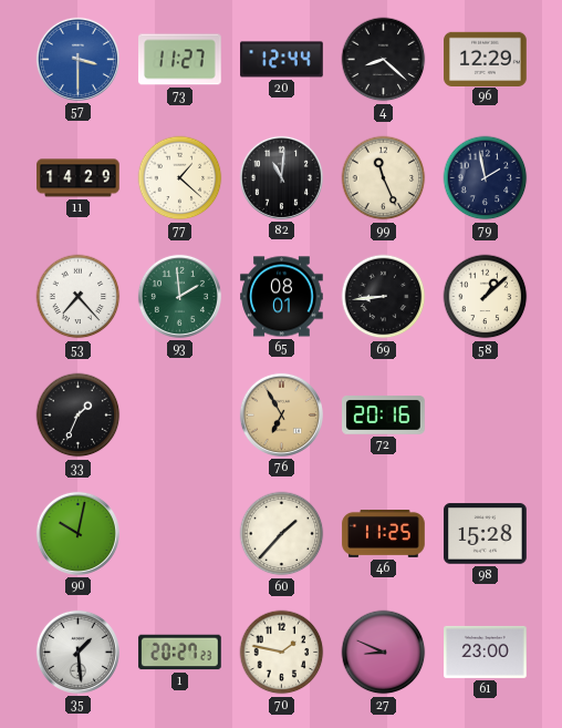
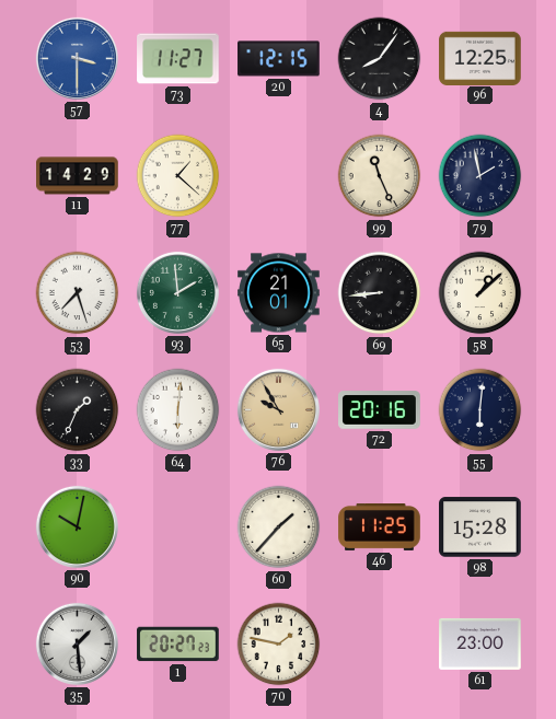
20: 12:44 -> 12:15 (279, 59)
4: 8:22 -> 8:06 (380, 59)
96: 12:29 -> 12:25 (480, 58)
82: 11:01 -> none (281, 177)
53: 7:23 -> 7:27 (78, 293)
65: 08:01 -> 21:01 (279, 293)
64: none -> 6:01 (178, 410)
76: 6:55 -> 9:55 (278, 409)
55: none -> 6:01 (480, 410)
27: 8:49 -> none (384, 653)
